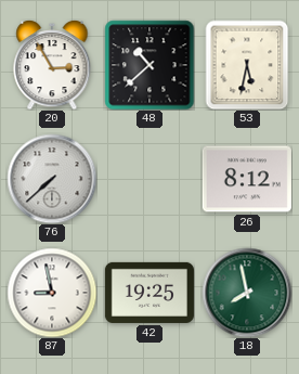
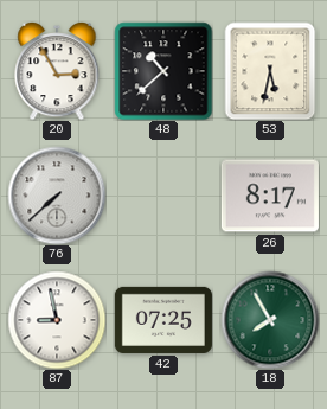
26: 8:12 -> 8:17 (270, 196)
42: 19:25 -> 07:25 (163, 320)
18: 7:58 -> 7:55 (270, 320)
